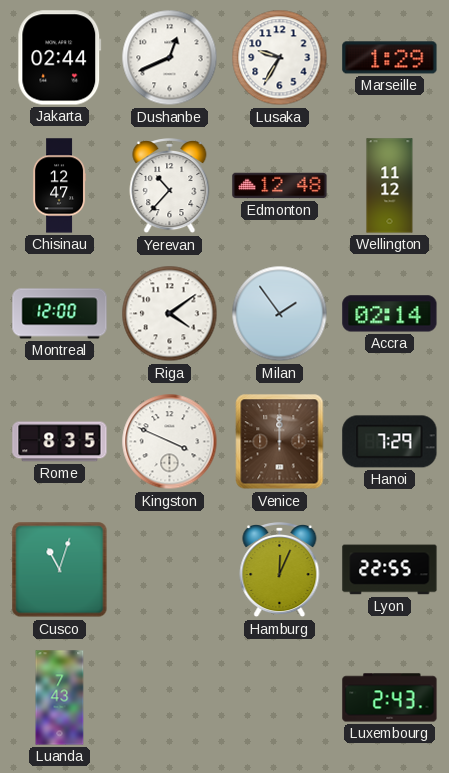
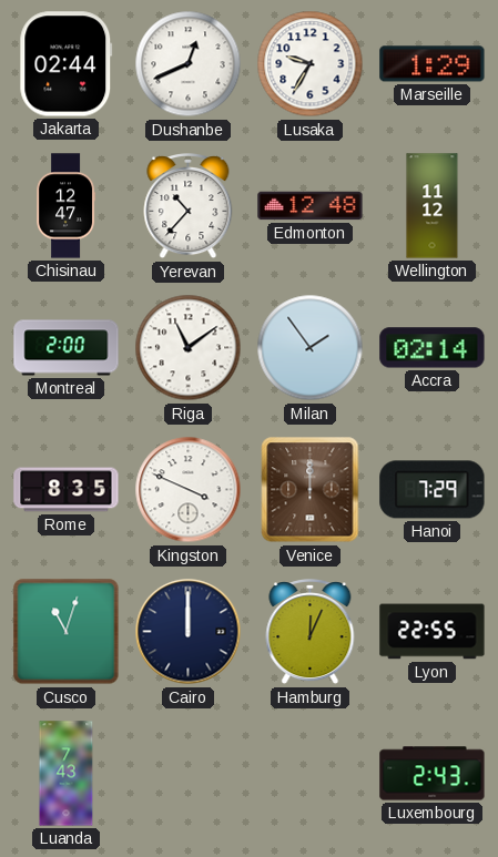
Montreal: 12:00 -> 2:00 (67, 348)
Riga: 4:09 -> 11:09 (189, 348)
Cairo: none -> 12:00 (189, 632)
